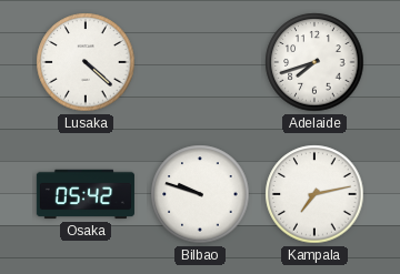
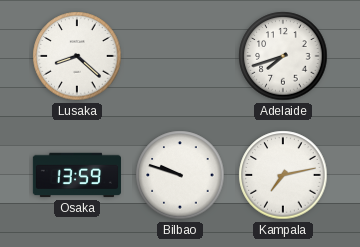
Lusaka: 4:22 -> 8:22 (77, 56)
Osaka: 05:42 -> 13:59 (77, 175)
